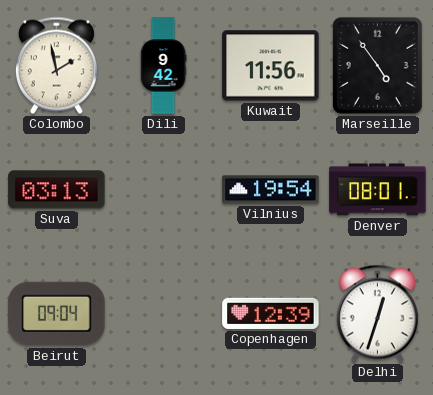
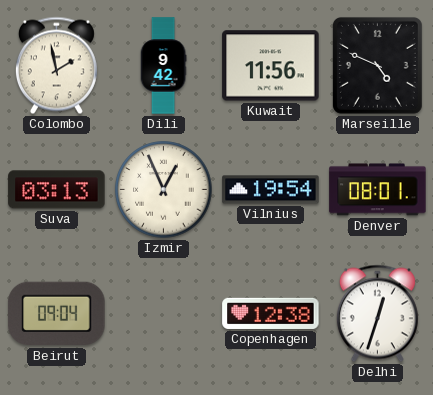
Marseille: 4:54 -> 4:49 (377, 65)
Izmir: none -> 12:56 (164, 190)
Copenhagen: 12:39 -> 12:38 (271, 313)
